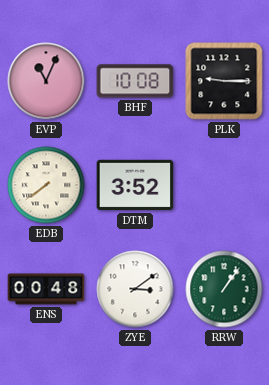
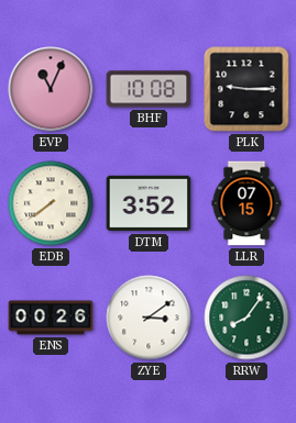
LLR: none -> 07:15 (246, 203)
ENS: 00:48 -> 00:26 (51, 318)
RRW: 1:06 -> 8:06 (246, 318)
